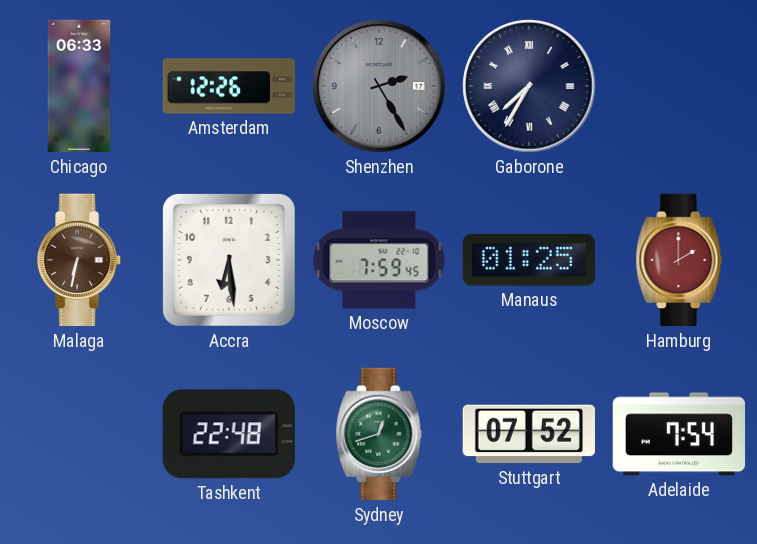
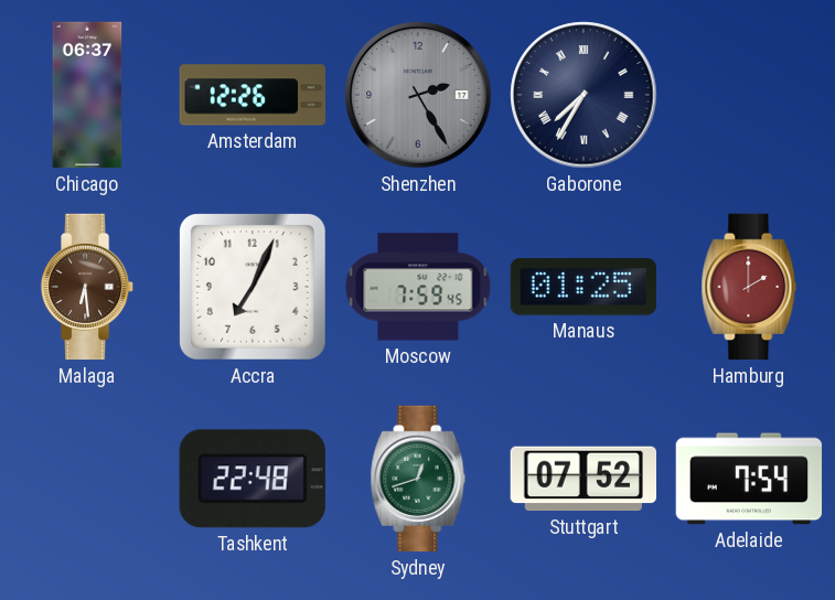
Chicago: 06:33 -> 06:37 (87, 95)
Malaga: 6:32 -> 6:29 (87, 287)
Accra: 6:29 -> 7:04 (253, 287)
